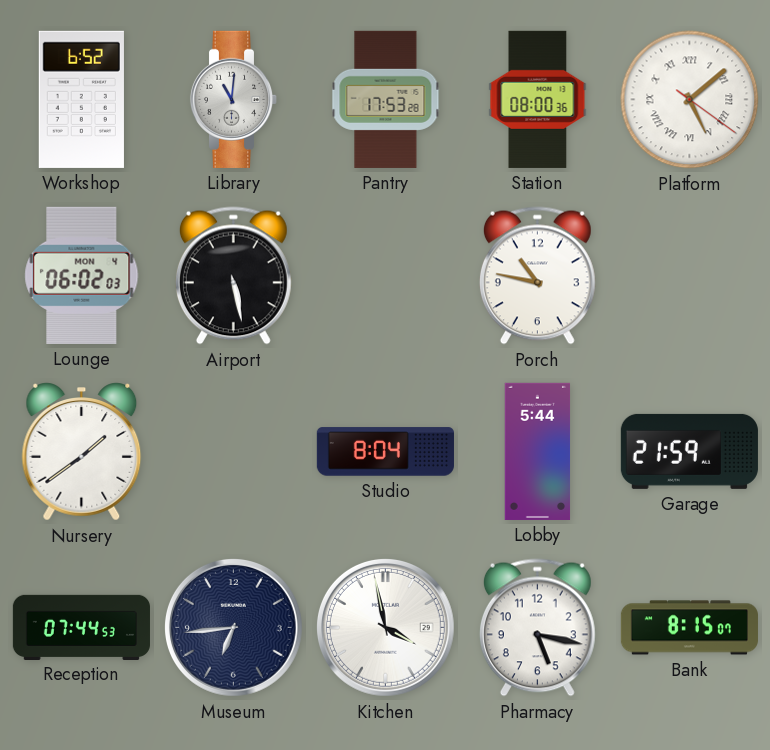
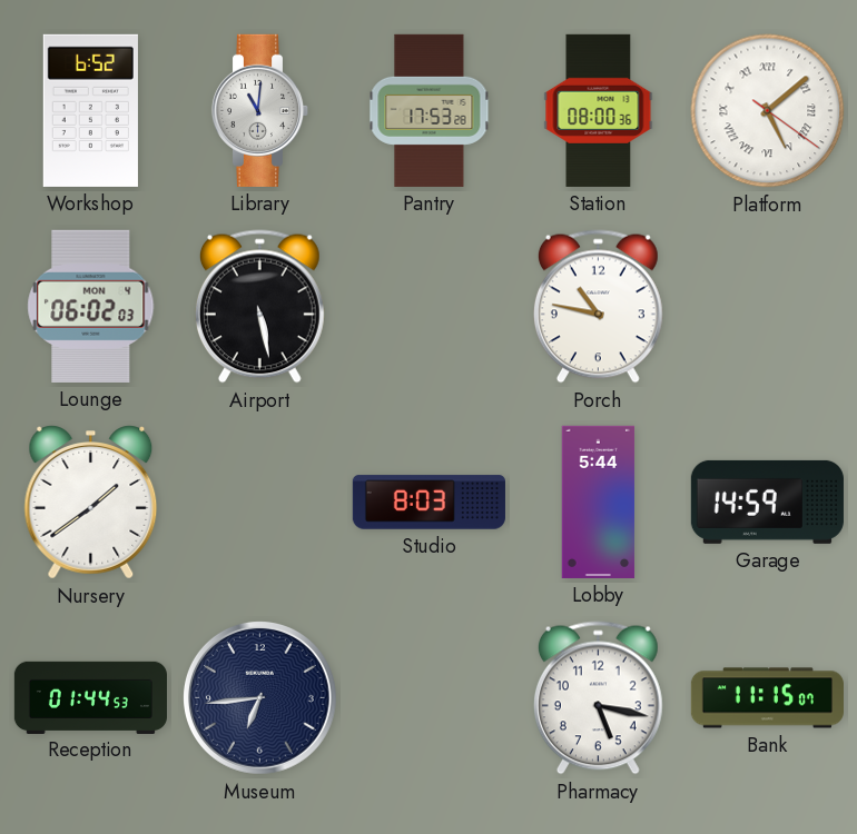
Studio: 8:04 -> 8:03 (428, 503)
Garage: 21:59 -> 14:59 (767, 502)
Reception: 07:44 -> 01:44 (90, 697)
Kitchen: 3:58 -> none (385, 627)
Bank: 8:15 -> 11:15 (767, 698)
